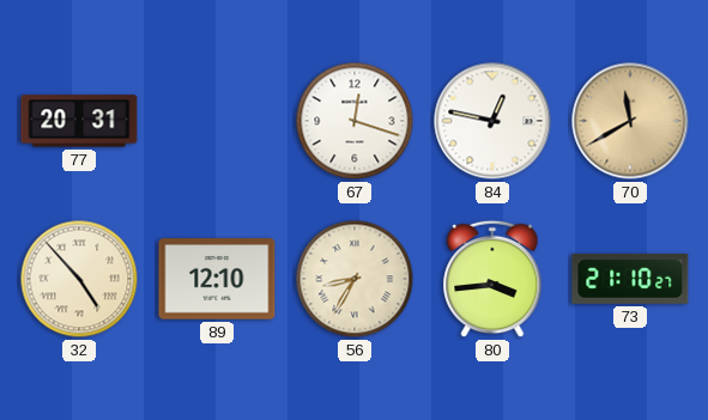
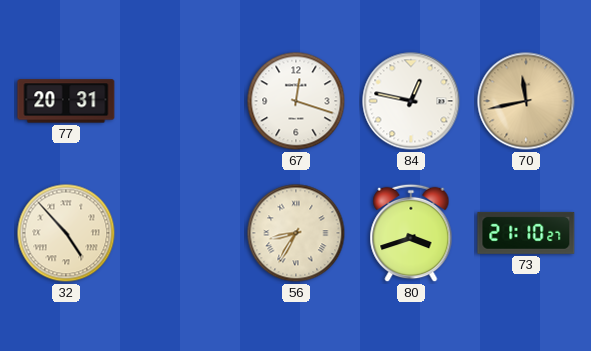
70: 11:40 -> 11:43 (526, 101)
89: 12:10 -> none (217, 279)
80: 3:44 -> 3:42 (411, 233)
